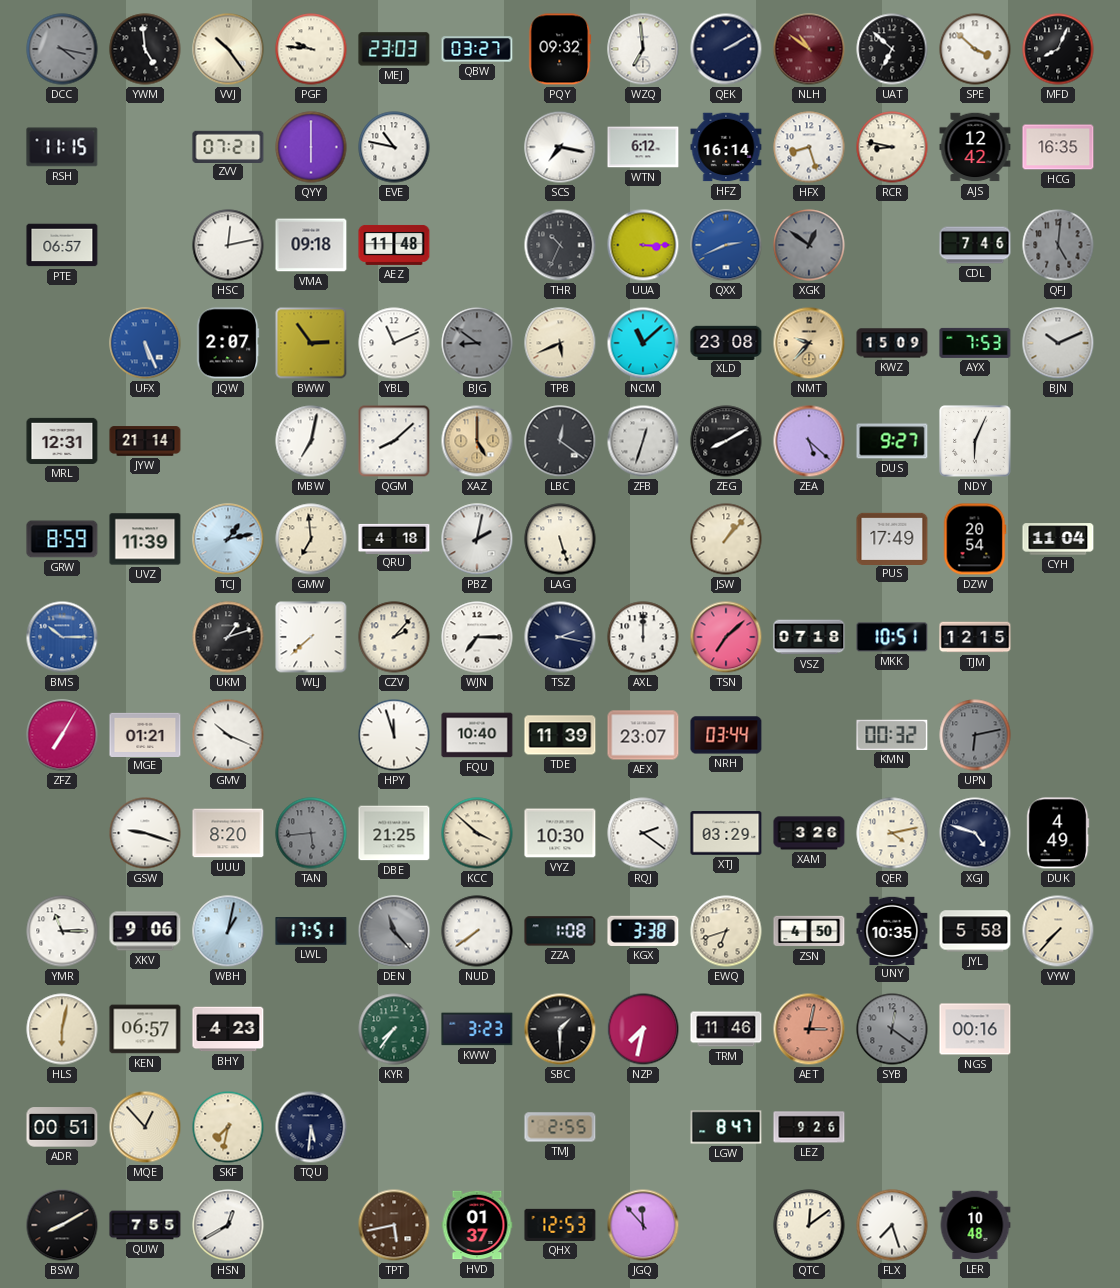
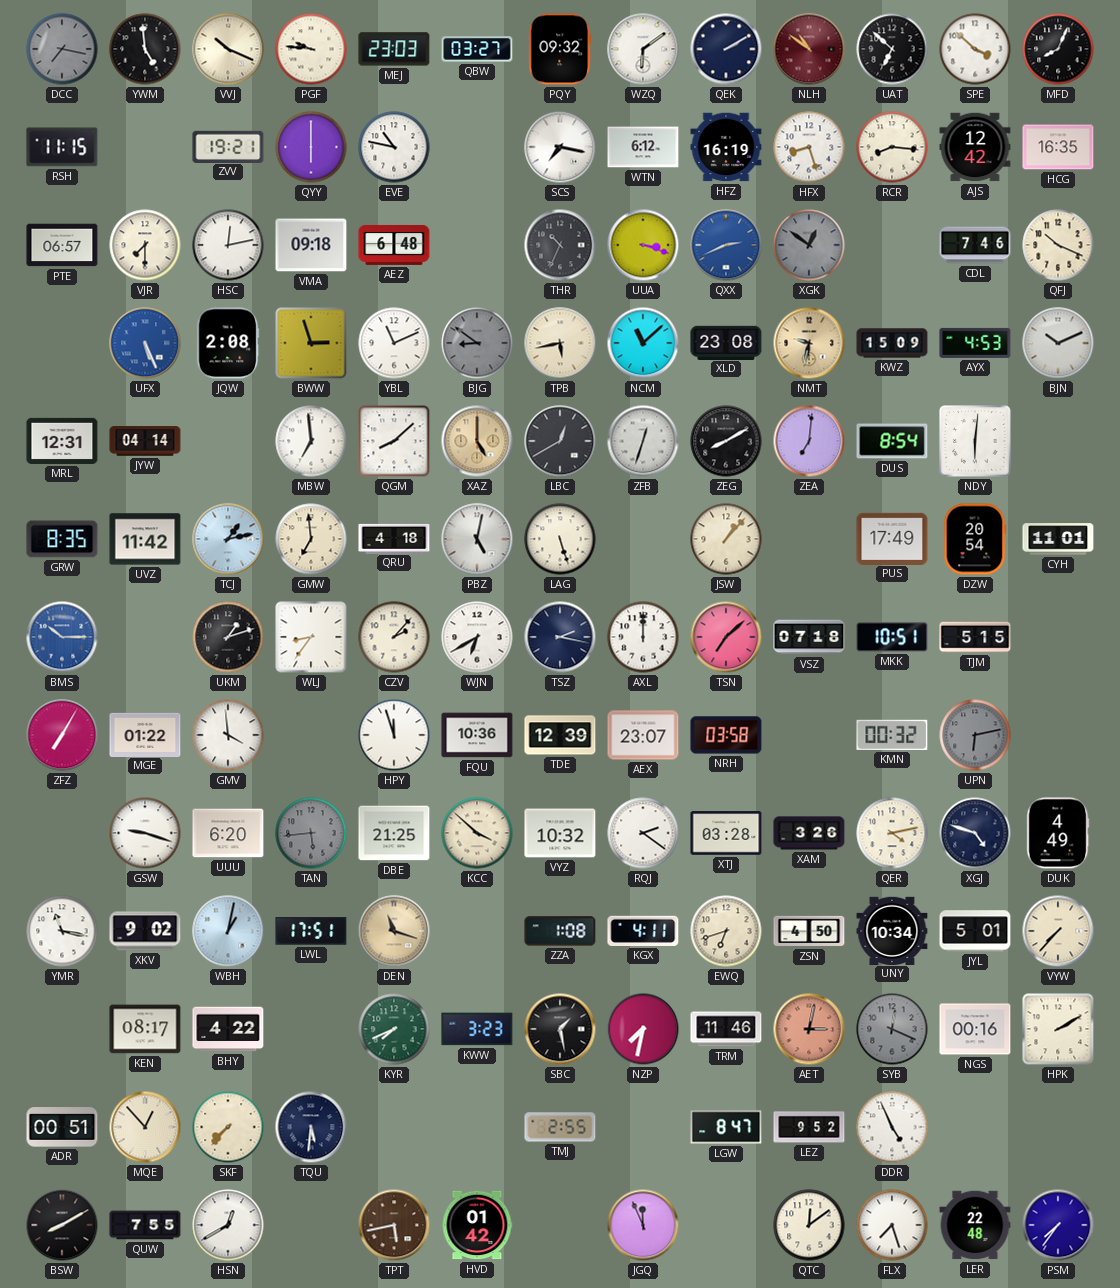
DCC: 4:17 -> 7:17 (62, 49)
VVJ: 10:24 -> 10:19 (228, 49)
WZQ: 6:59 -> 6:09 (643, 49)
ZVV: 07:21 -> 19:21 (228, 146)
HFZ: 16:14 -> 16:19 (726, 147)
RCR: 8:47 -> 8:16 (892, 147)
VJR: none -> 7:30 (145, 245)
AEZ: 11:48 -> 6:48 (394, 245)
UUA: 3:15 -> 3:18 (643, 245)
QFJ: 5:01 -> 10:19 (1058, 245)
QFJ dial: grey -> cream (1058, 245)
JQW: 2:07 -> 2:08 (228, 343)
BWW: 2:54 -> 2:57 (311, 343)
TPB: 5:41 -> 5:43 (560, 343)
NMT: 9:37 -> 9:32 (809, 343)
AYX: 7:53 -> 4:53 (975, 343)
JYW: 21:14 -> 04:14 (145, 441)
MBW: 7:02 -> 6:59 (311, 441)
LBC: 12:21 -> 12:40 (560, 441)
ZEA: 5:22 -> 7:01 (809, 441)
DUS: 9:27 -> 8:54 (892, 441)
NDY: 6:04 -> 6:01 (975, 441)
GRW: 8:59 -> 8:35 (62, 539)
UVZ: 11:39 -> 11:42 (145, 539)
PBZ: 2:02 -> 5:02 (477, 539)
CYH: 11:04 -> 11:01 (1058, 539)
WLJ: 7:38 -> 8:36 (311, 637)
WJN: 7:15 -> 6:40 (477, 637)
TJM: 12:15 -> 5:15 (975, 637)
MGE: 01:21 -> 01:22 (145, 734)
GMV: 10:19 -> 3:59 (228, 735)
FQU: 10:40 -> 10:36 (477, 735)
TDE: 11:39 -> 12:39 (560, 735)
NRH: 03:44 -> 03:58 (726, 735)
UUU: 8:20 -> 6:20 (228, 833)
VYZ: 10:30 -> 10:32 (560, 833)
XTJ: 03:29 -> 03:28 (726, 833)
YMR: 11:15 -> 11:17 (62, 931)
XKV: 9:06 -> 9:02 (145, 931)
DEN: 11:23 -> 11:18 (394, 931)
DEN dial: grey -> champagne (394, 931)
NUD: 7:39 -> none (477, 931)
KGX: 3:38 -> 4:11 (643, 931)
UNY: 10:35 -> 10:34 (892, 930)
JYL: 5:58 -> 5:01 (975, 931)
HLS: 6:02 -> none (62, 1029)
KEN: 06:57 -> 08:17 (145, 1029)
BHY: 4:23 -> 4:22 (228, 1029)
KYR: 7:36 -> 7:41 (394, 1029)
SBC: 1:30 -> 1:28 (560, 1029)
SYB: 12:21 -> 12:19 (892, 1029)
HPK: none -> 2:10 (1058, 1029)
SKF: 7:32 -> 7:37 (228, 1127)
LEZ: 9:26 -> 9:52 (809, 1127)
DDR: none -> 4:56 (892, 1127)
HVD: 01:37 -> 01:42 (477, 1225)
QHX: 12:53 -> none (560, 1225)
JGQ: 11:53 -> 11:56 (643, 1225)
LER: 10:48 -> 22:48 (975, 1225)
PSM: none -> 7:36 (1058, 1225)
